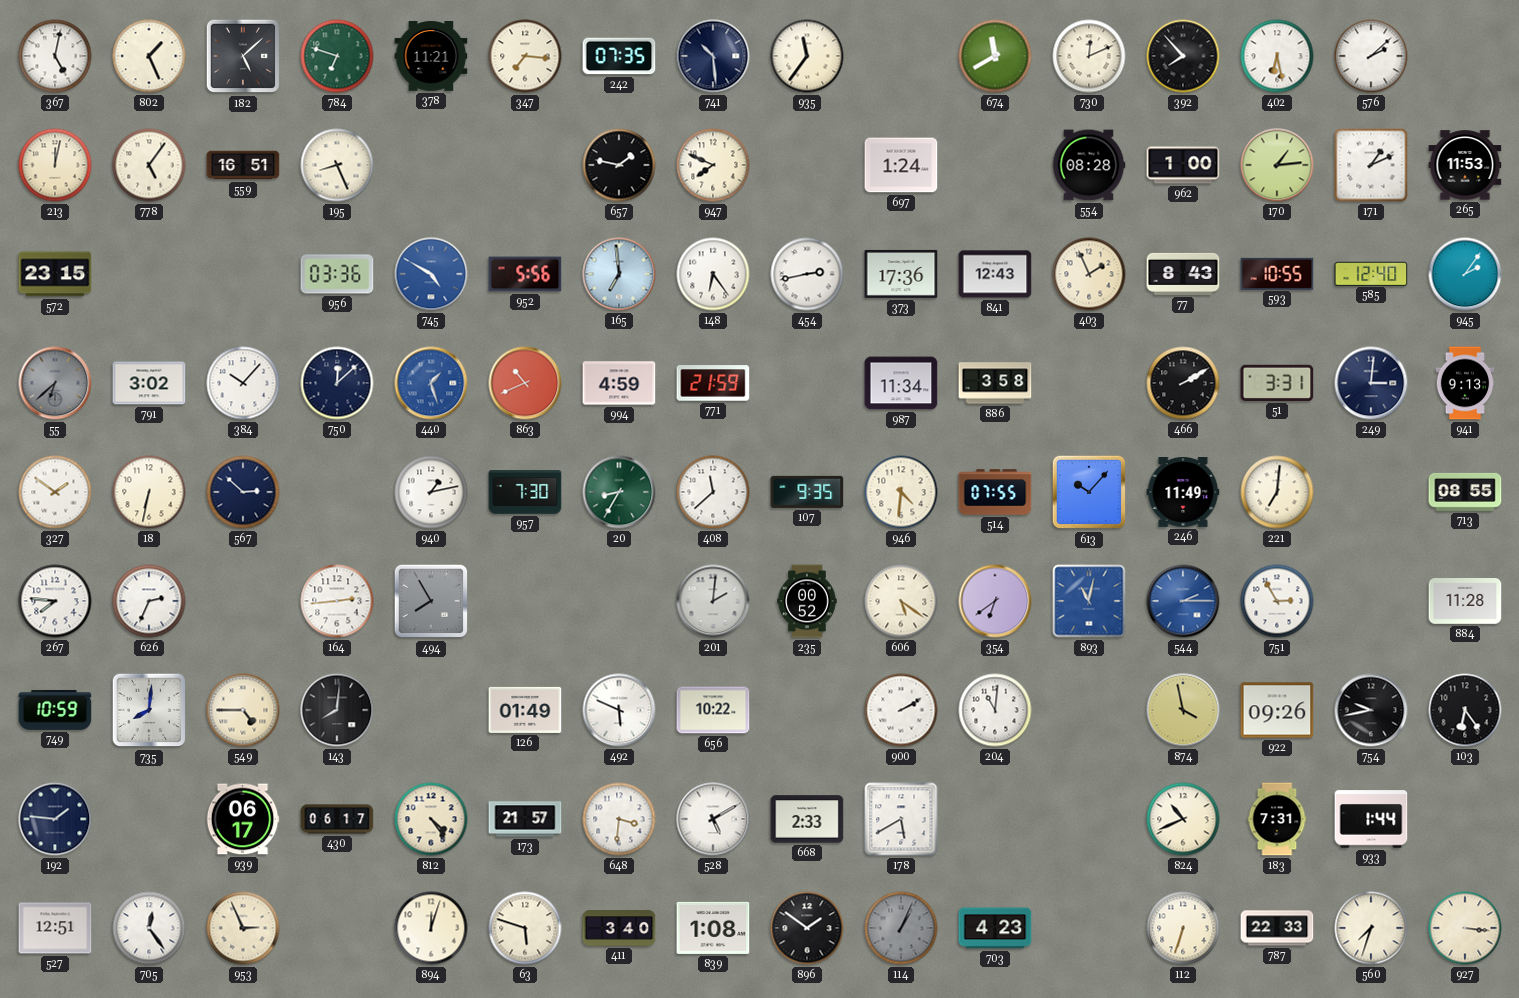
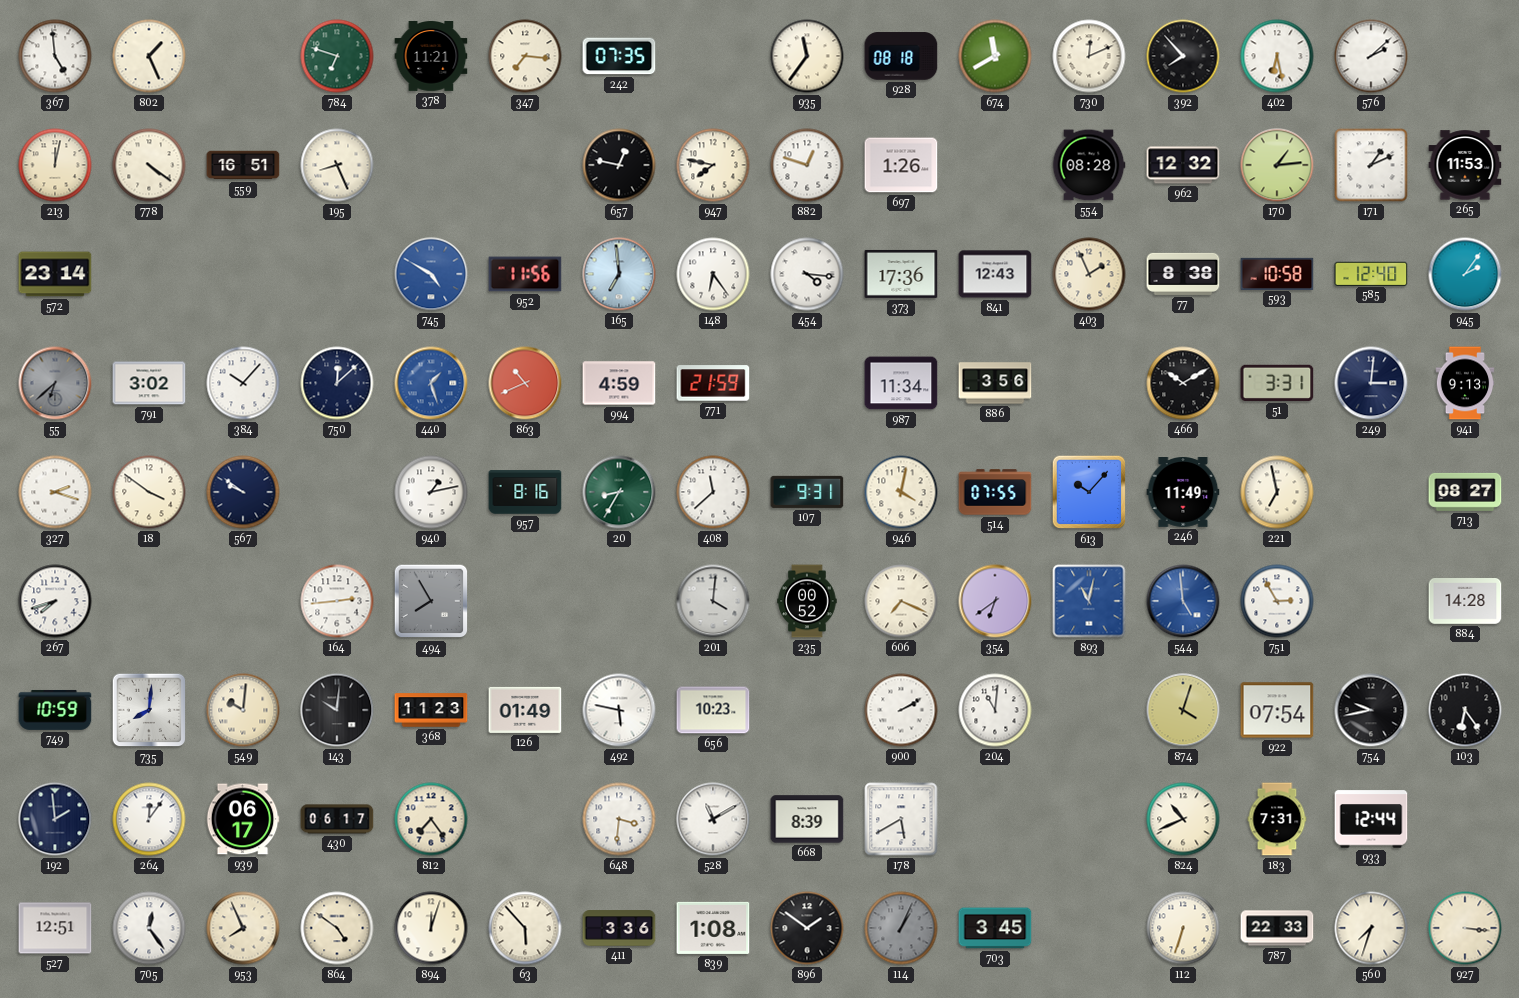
367: 5:02 -> 4:59 (55, 56)
182: 5:08 -> none (243, 56)
741: 10:29 -> none (713, 56)
928: none -> 08:18 (901, 56)
778: 5:06 -> 4:21 (149, 165)
657: 1:47 -> 12:47 (619, 165)
947: 7:49 -> 7:47 (713, 165)
882: none -> 12:48 (807, 165)
697: 1:24 -> 1:26 (901, 165)
962: 1:00 -> 12:32 (1183, 165)
572: 23:15 -> 23:14 (55, 274)
956: 03:36 -> none (337, 274)
952: 5:56 -> 11:56 (525, 274)
454: 2:43 -> 4:16 (807, 274)
77: 8:43 -> 8:38 (1183, 274)
593: 10:55 -> 10:58 (1277, 273)
886: 3:58 -> 3:56 (995, 383)
466: 2:10 -> 10:10 (1183, 383)
327: 1:51 -> 2:18 (55, 492)
18: 6:32 -> 3:51 (149, 492)
567: 2:52 -> 9:51 (243, 492)
957: 7:30 -> 8:16 (525, 492)
107: 9:35 -> 9:31 (807, 492)
946: 4:31 -> 4:02 (901, 492)
221: 7:01 -> 6:58 (1277, 492)
713: 08:55 -> 08:27 (1465, 492)
267: 7:46 -> 7:42 (55, 601)
626: 2:34 -> none (149, 601)
201: 2:01 -> 4:01 (713, 601)
606: 5:21 -> 7:19 (901, 601)
544: 2:15 -> 4:59 (1183, 601)
884: 11:28 -> 14:28 (1465, 602)
549: 4:45 -> 10:01 (243, 710)
143: 8:01 -> 10:01 (337, 710)
368: none -> 11:23 (431, 710)
492: 5:49 -> 5:47 (619, 710)
656: 10:22 -> 10:23 (713, 710)
874: 3:58 -> 4:03 (1183, 710)
922: 09:26 -> 07:54 (1277, 710)
192: 1:46 -> 1:59 (55, 819)
264: none -> 12:06 (149, 819)
812: 4:24 -> 7:24 (431, 819)
173: 21:57 -> none (525, 819)
528: 5:10 -> 11:10 (713, 819)
668: 2:33 -> 8:39 (807, 819)
933: 1:44 -> 12:44 (1371, 819)
953: 2:56 -> 7:56 (243, 928)
864: none -> 4:51 (337, 928)
63: 5:48 -> 5:53 (525, 928)
411: 3:40 -> 3:36 (619, 928)
703: 4:23 -> 3:45 (995, 928)
